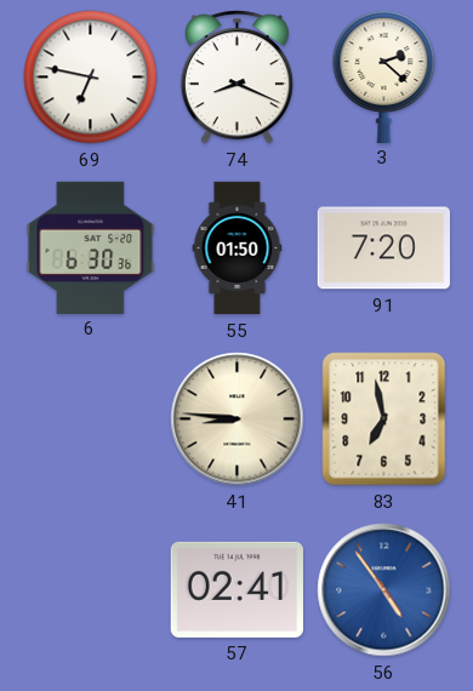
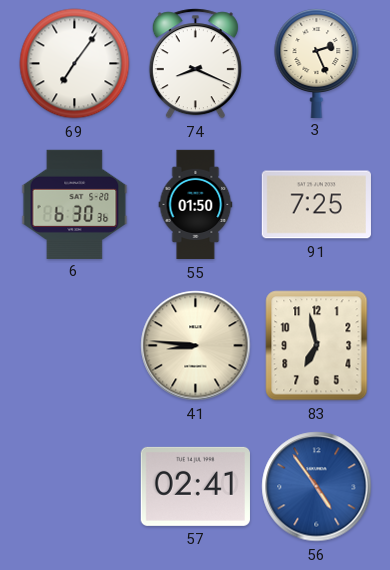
69: 6:47 -> 7:06 (75, 64)
3: 2:22 -> 2:26 (317, 63)
91: 7:20 -> 7:25 (316, 205)
